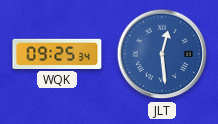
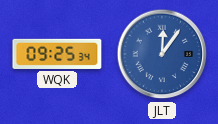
JLT: 12:29 -> 12:06 (162, 54)
